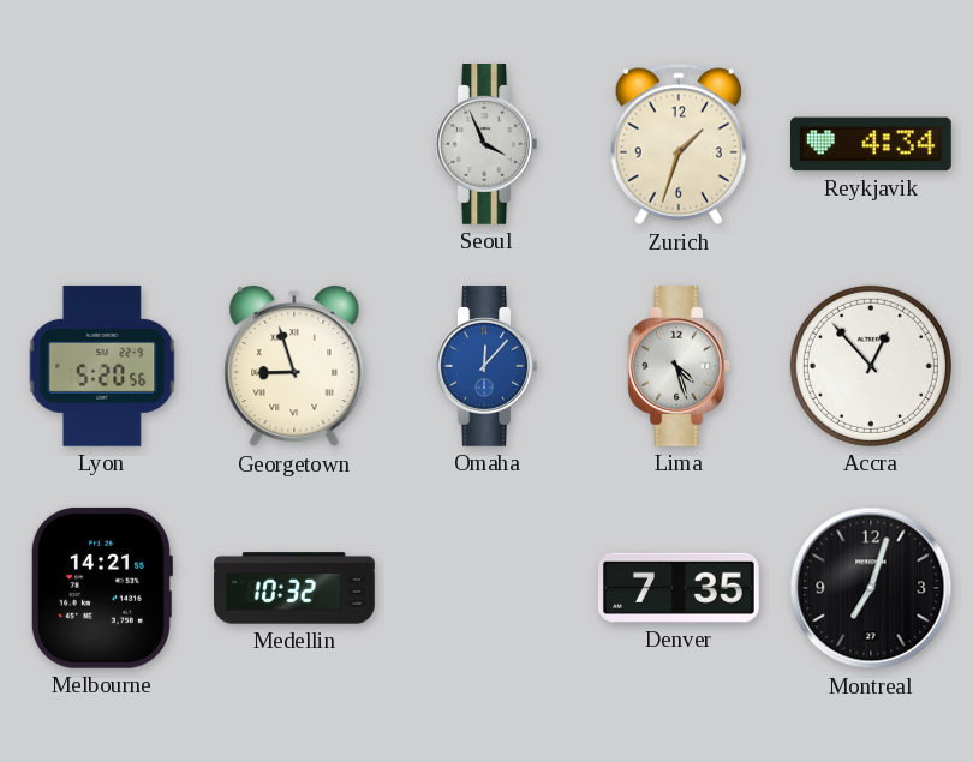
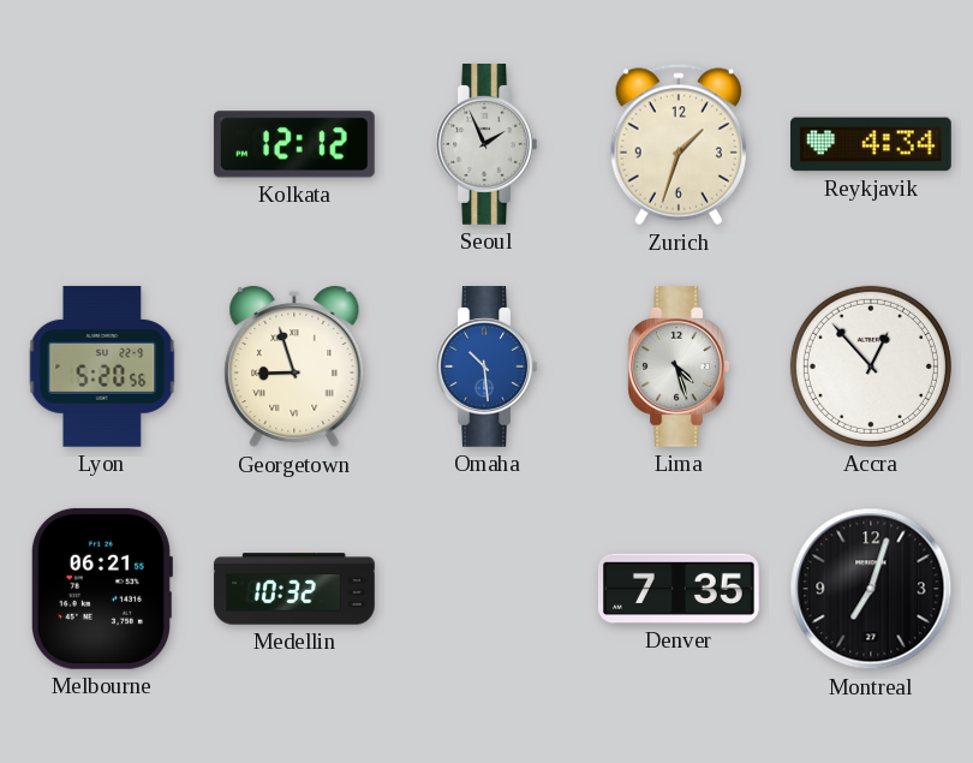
Kolkata: none -> 12:12 (294, 144)
Seoul: 3:56 -> 1:56 (486, 145)
Omaha: 12:07 -> 10:29 (486, 368)
Melbourne: 14:21 -> 06:21 (101, 589)
